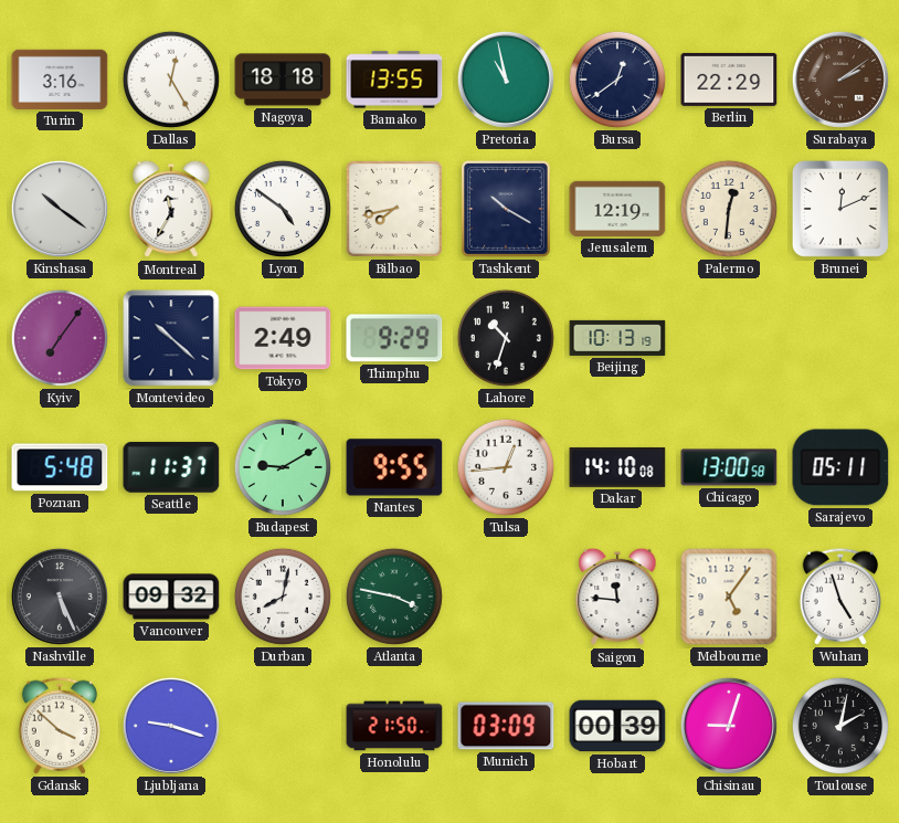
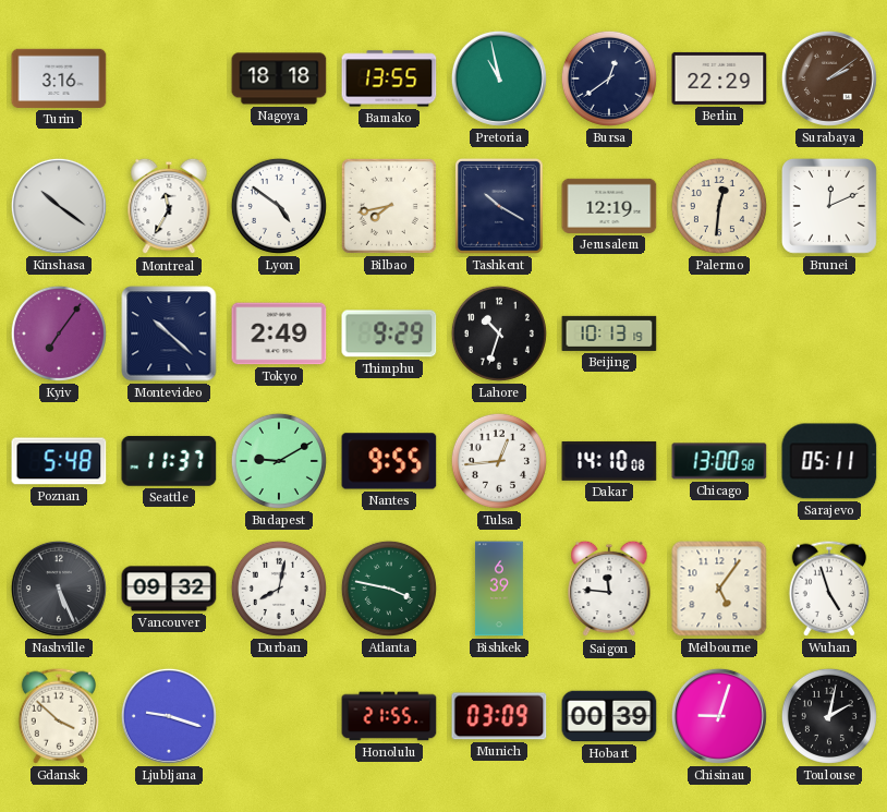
Dallas: 12:25 -> none (171, 80)
Bishkek: none -> 6:39 (499, 589)
Honolulu: 21:50 -> 21:55 (389, 716)
